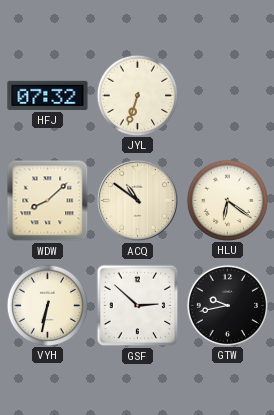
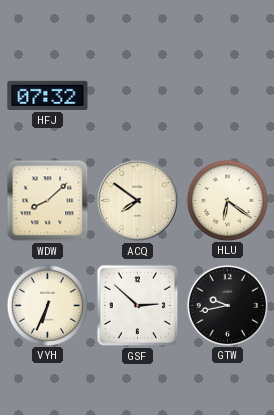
JYL: 6:33 -> none (137, 95)
ACQ: 10:51 -> 7:51 (137, 200)
VYH: 6:32 -> 6:34 (47, 305)
